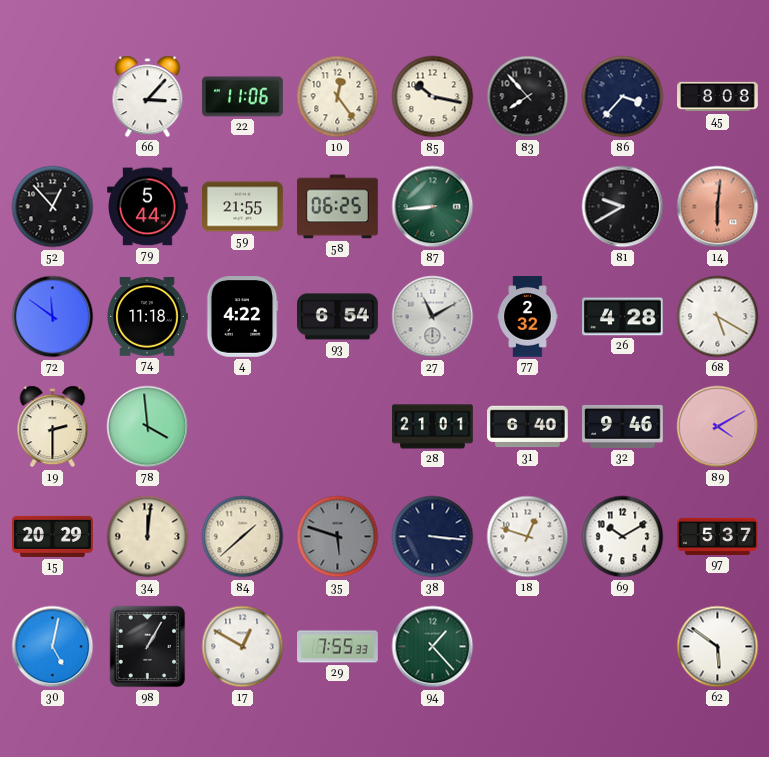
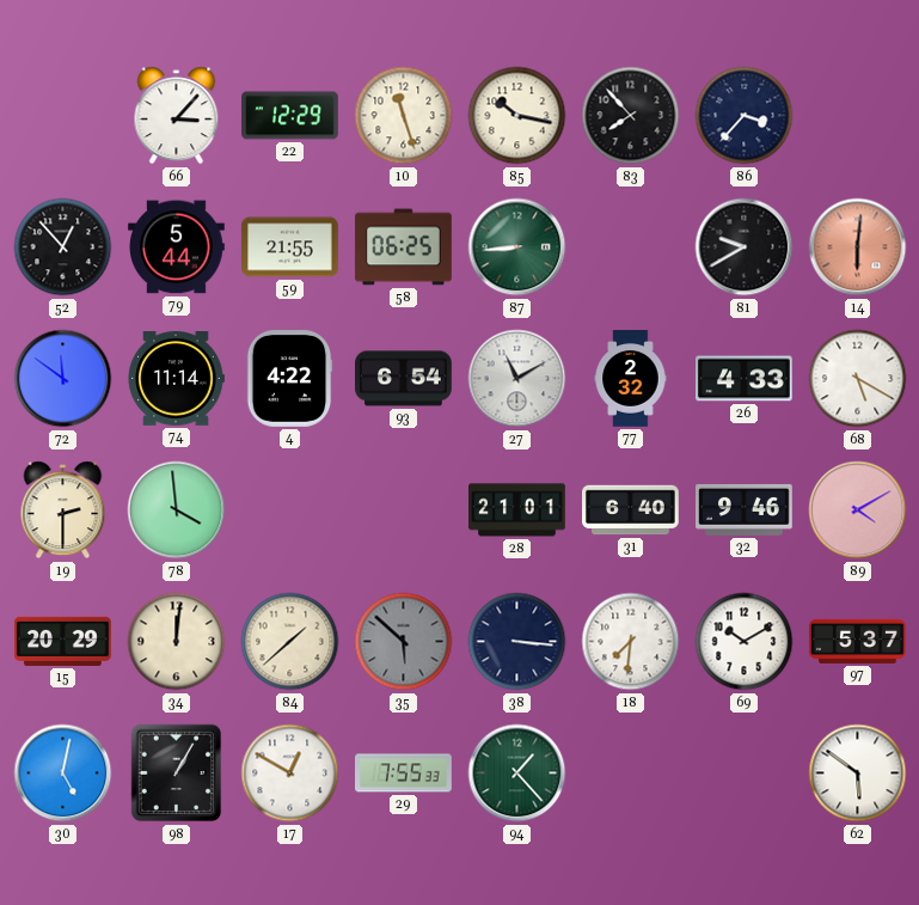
22: 11:06 -> 12:29 (290, 116)
10: 12:24 -> 11:27 (404, 116)
45: 8:08 -> none (718, 97)
74: 11:18 -> 11:14 (176, 379)
26: 4:28 -> 4:33 (745, 379)
35: 5:48 -> 5:52 (404, 642)
18: 12:48 -> 7:31 (631, 642)
